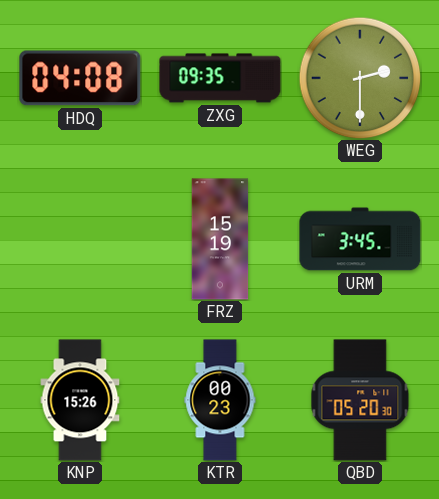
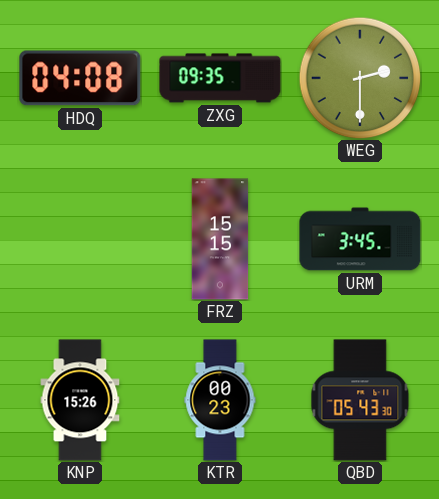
FRZ: 15:19 -> 15:15 (220, 239)
QBD: 05:20 -> 05:43 (360, 400)
